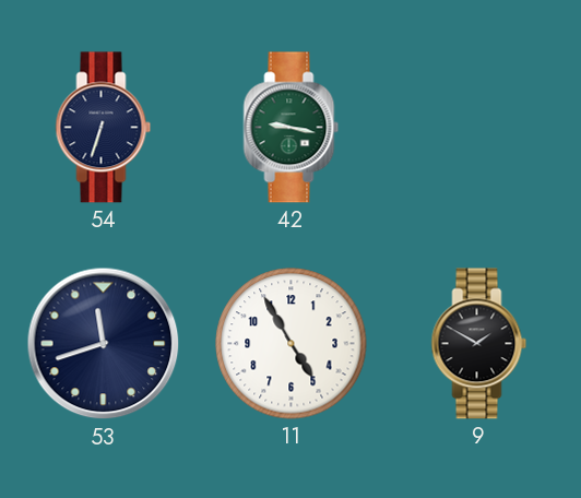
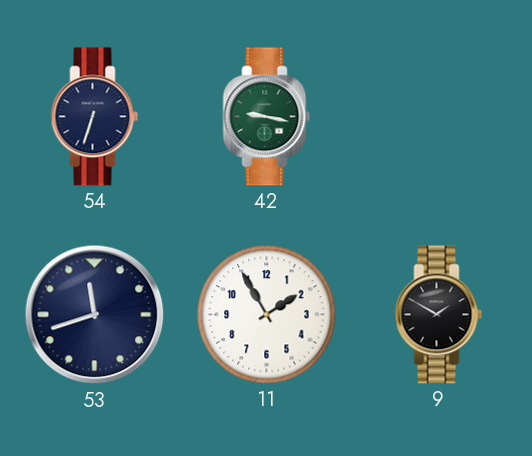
11: 4:55 -> 1:55 (267, 315)
